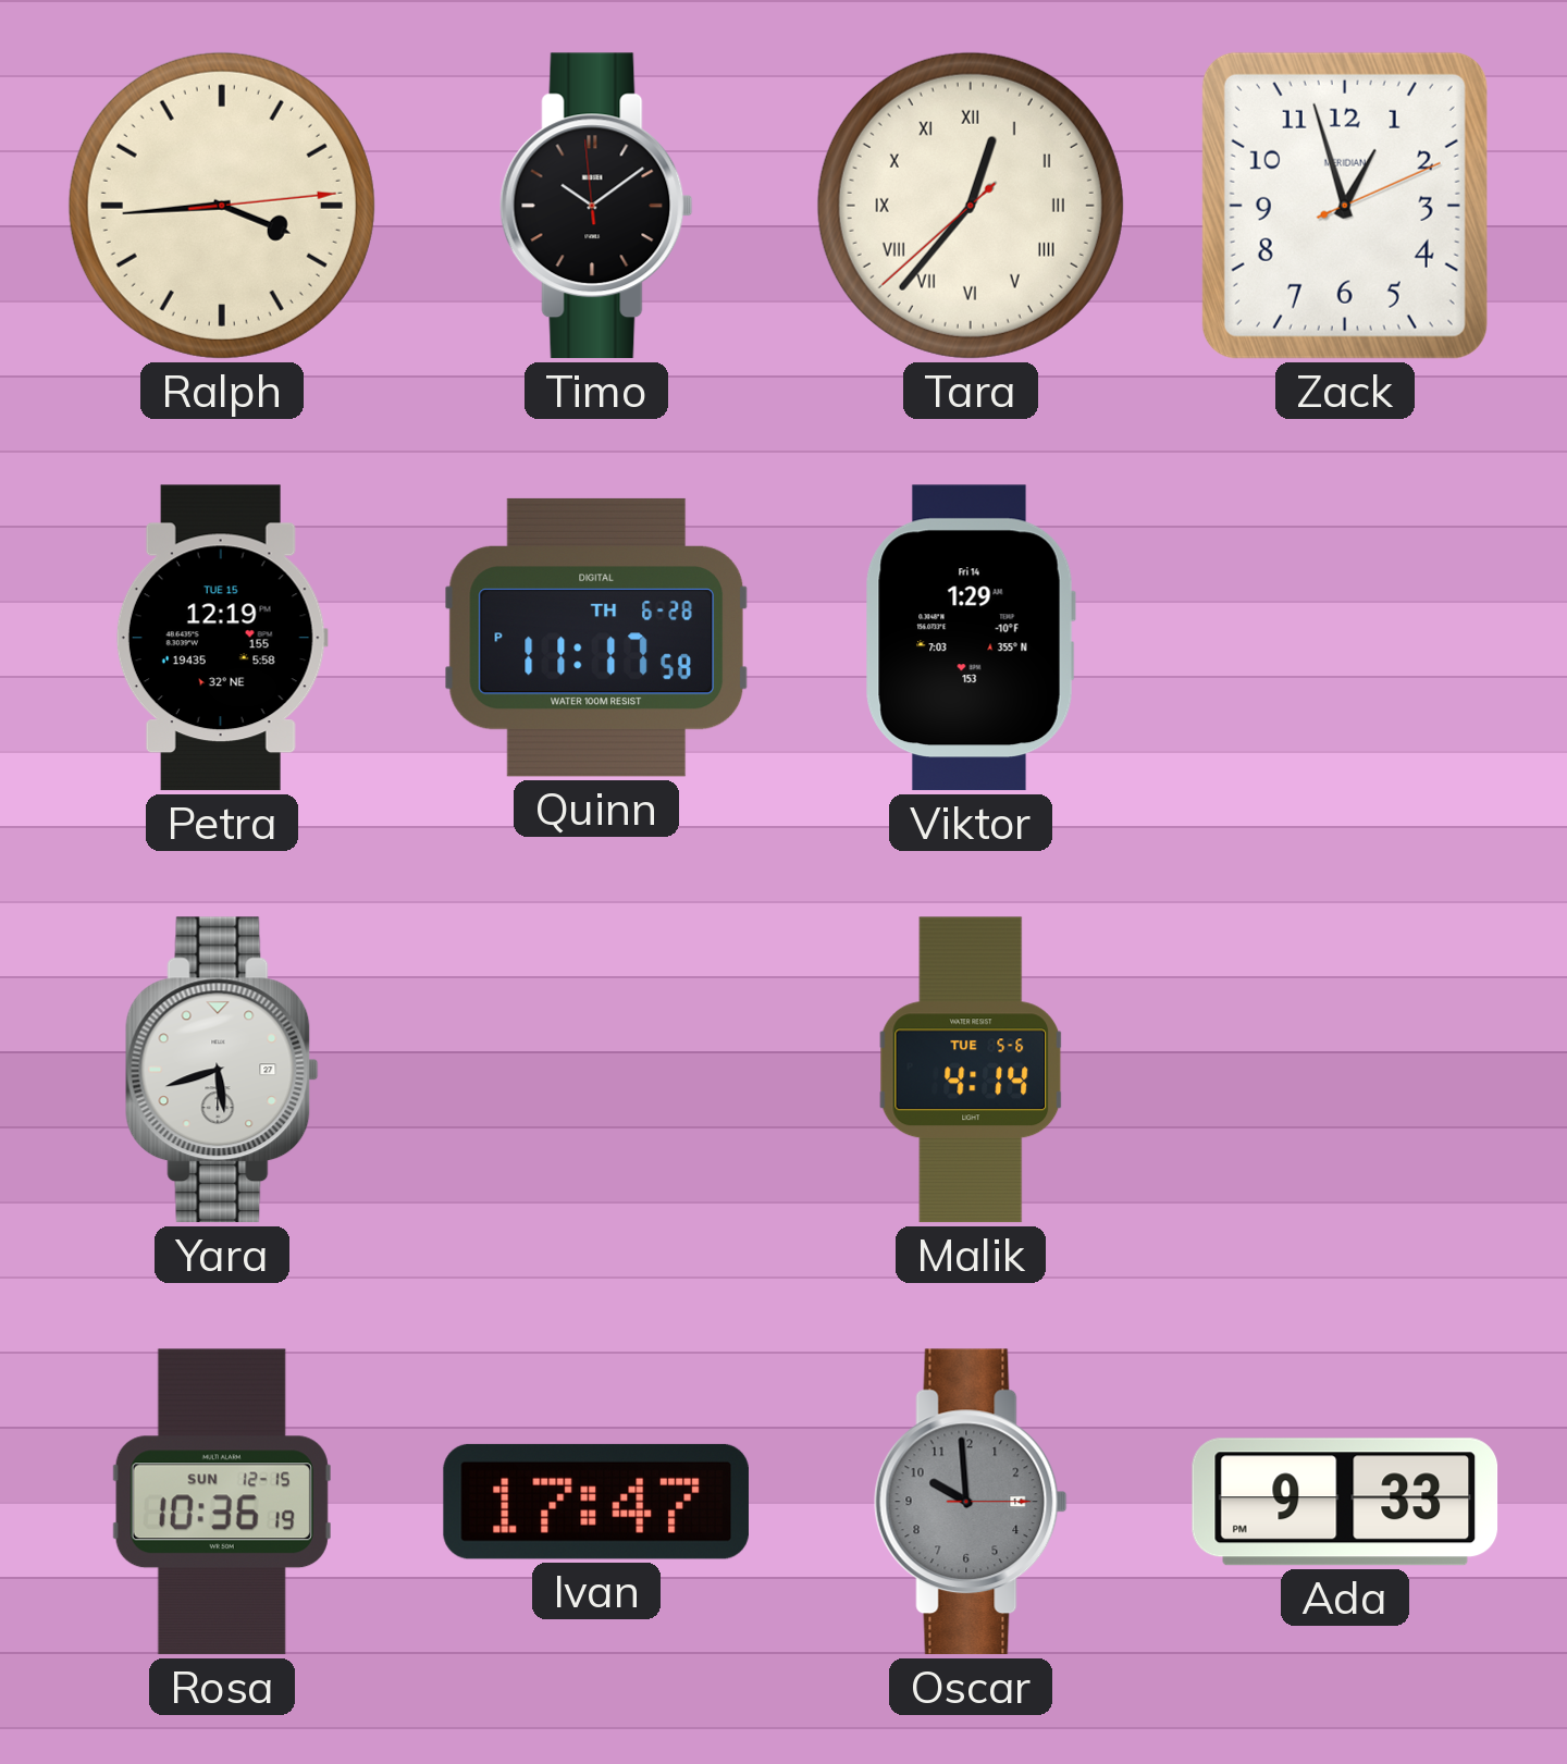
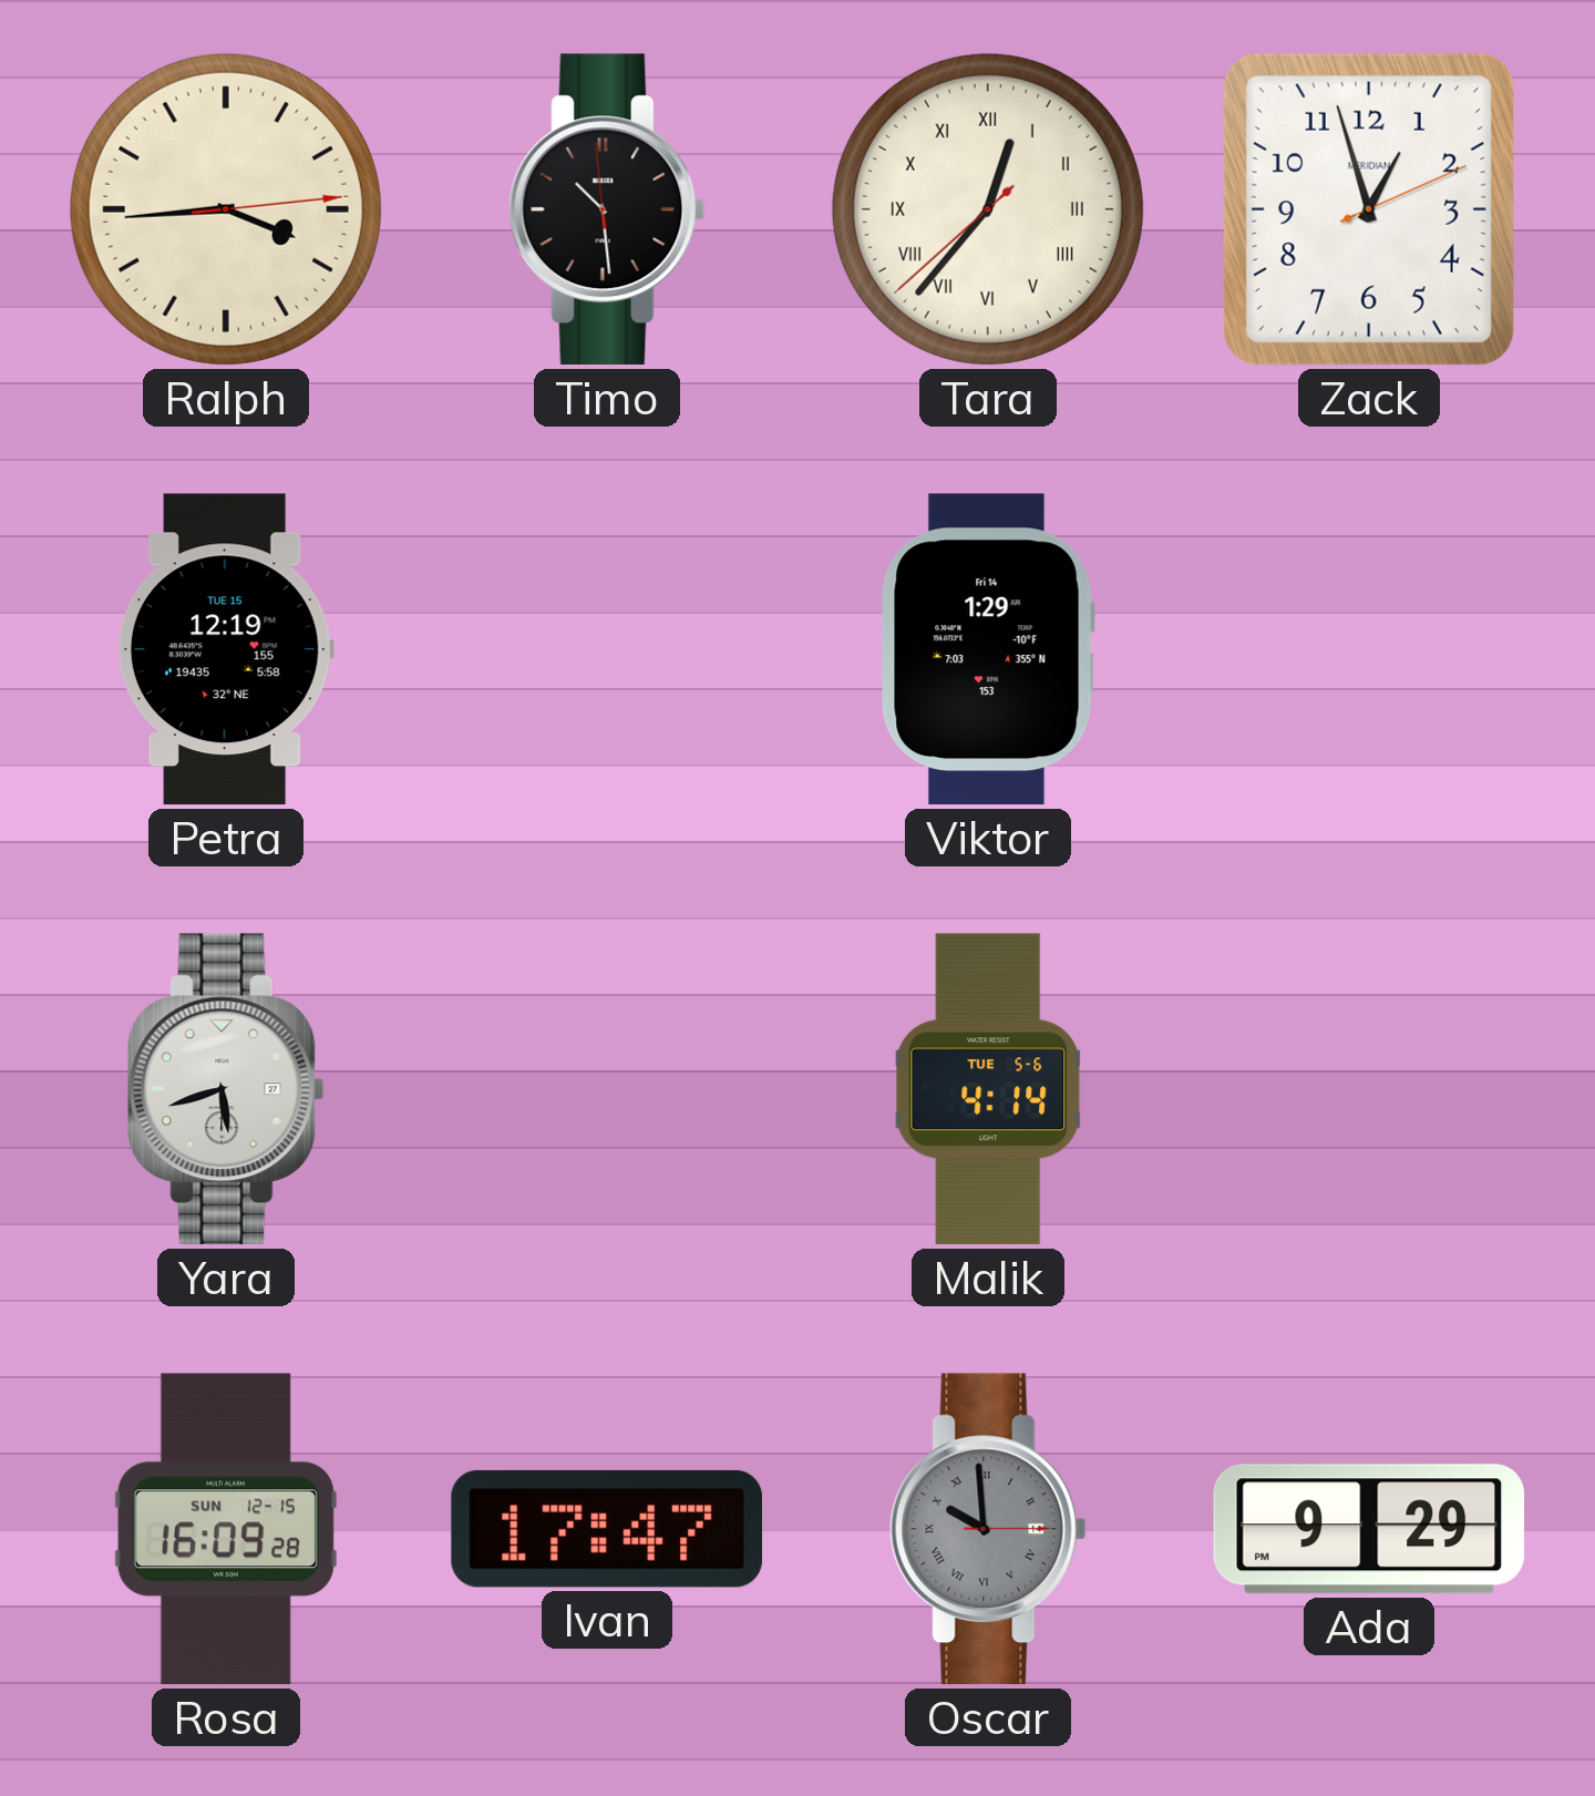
Timo: 10:08 -> 10:28 (607, 209)
Quinn: 11:17 -> none (596, 638)
Rosa: 10:36 -> 16:09 (226, 1529)
Oscar numerals: Arabic -> Roman (988, 1529)
Ada: 9:33 -> 9:29 (1369, 1529)
